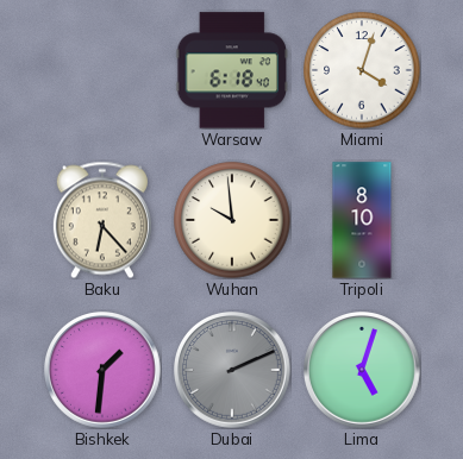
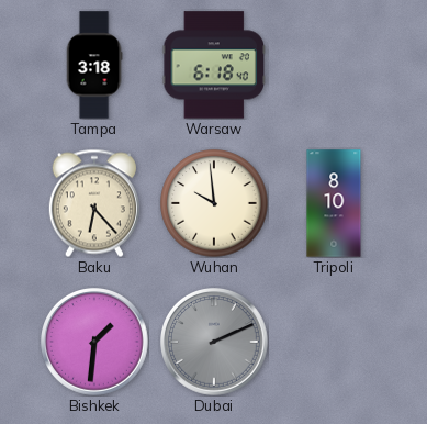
Tampa: none -> 3:18 (94, 65)
Miami: 4:03 -> none (362, 70)
Lima: 5:03 -> none (363, 371)
